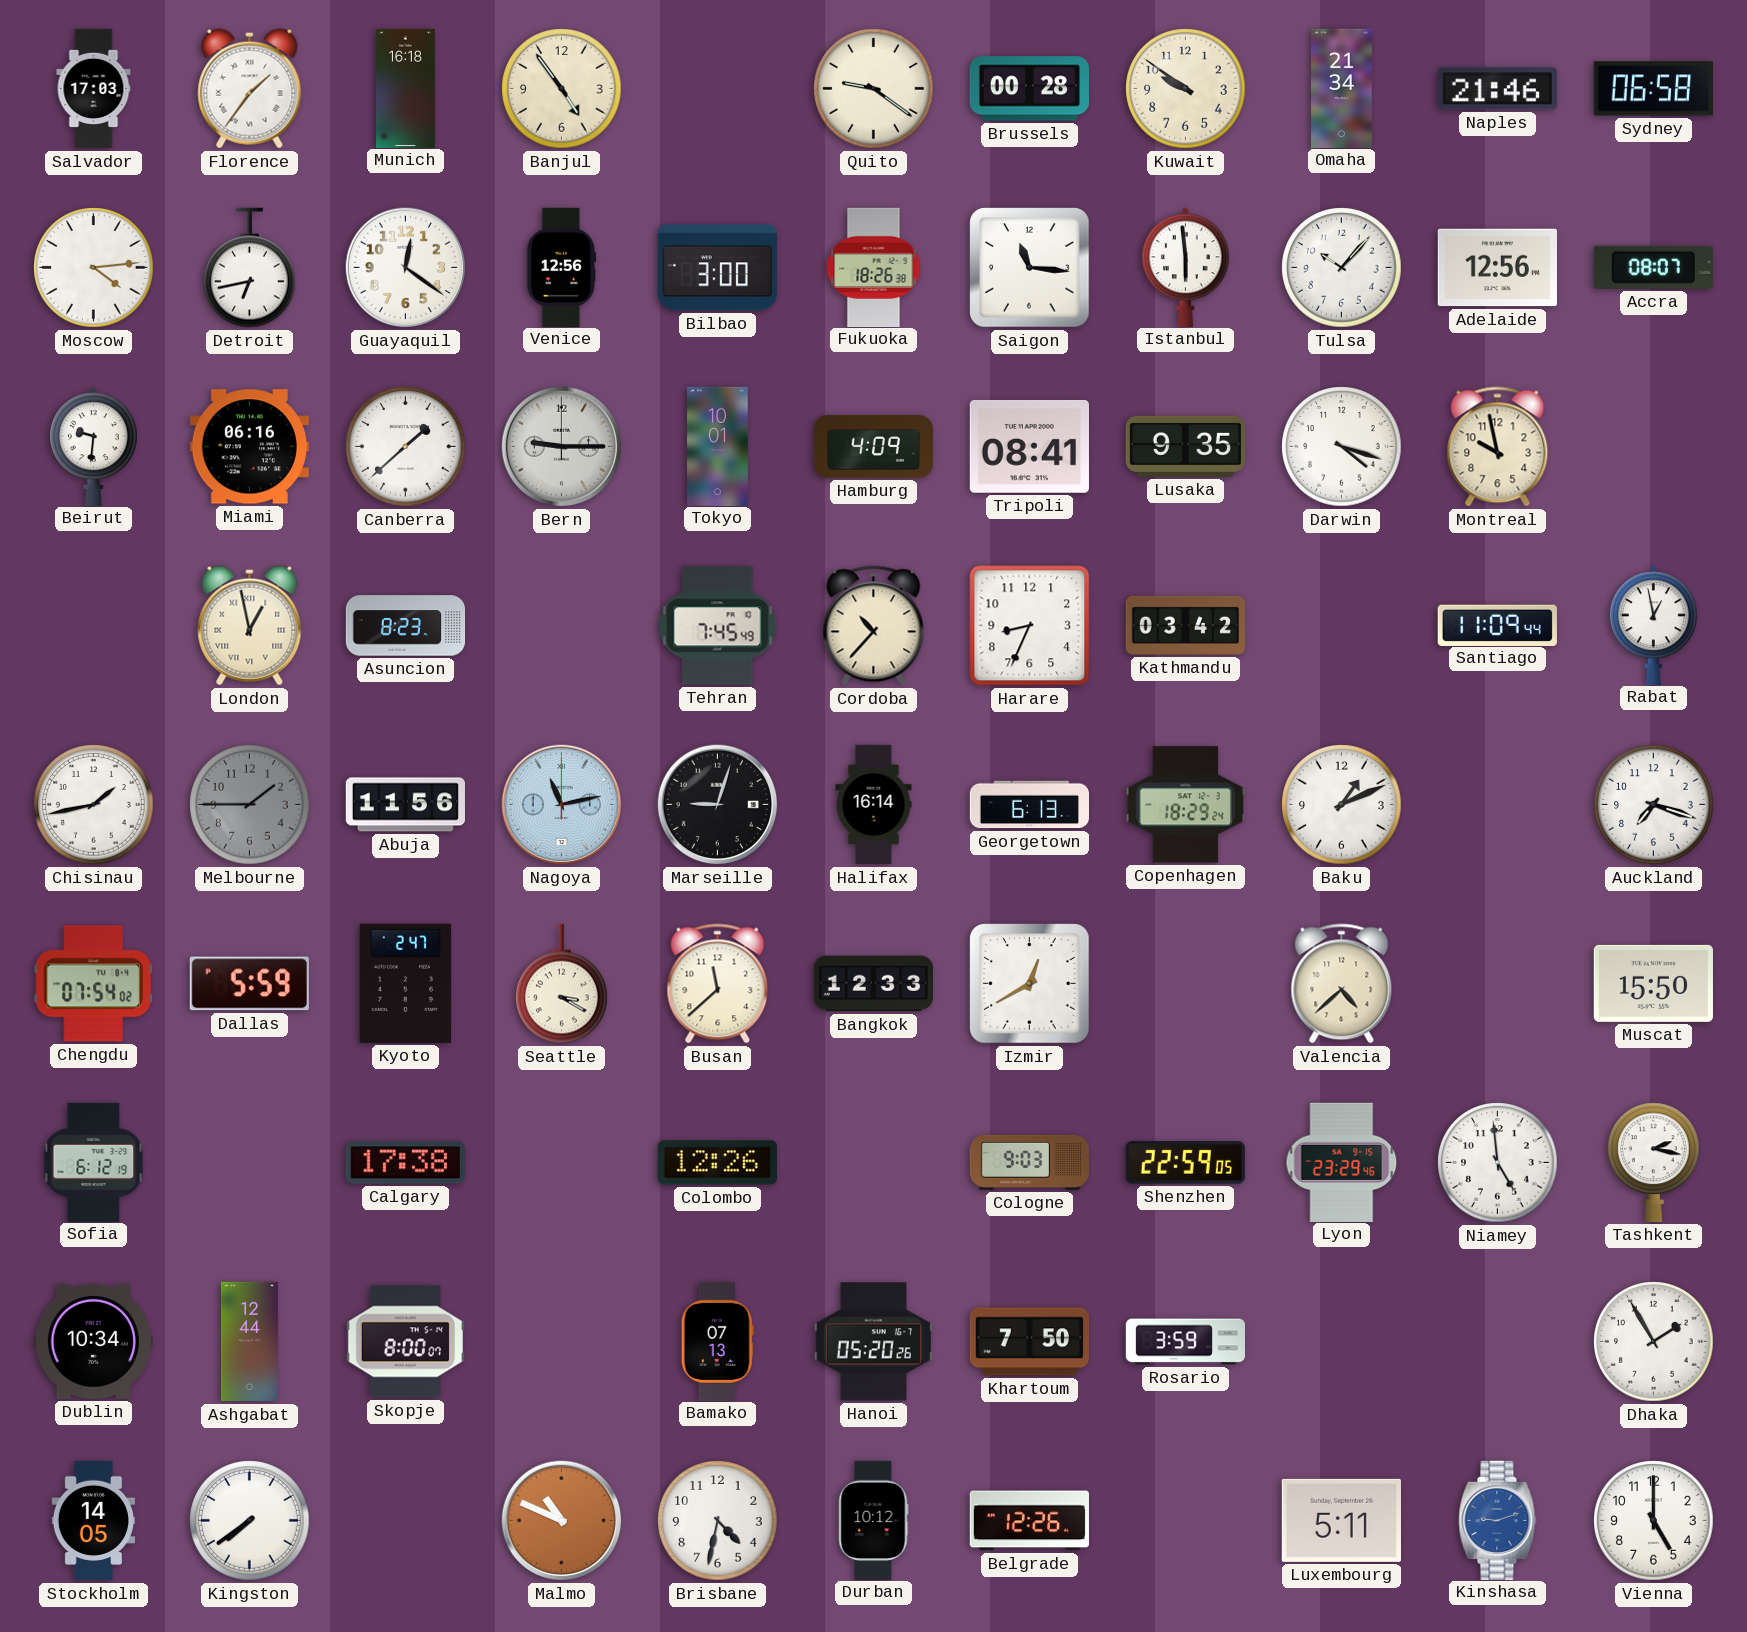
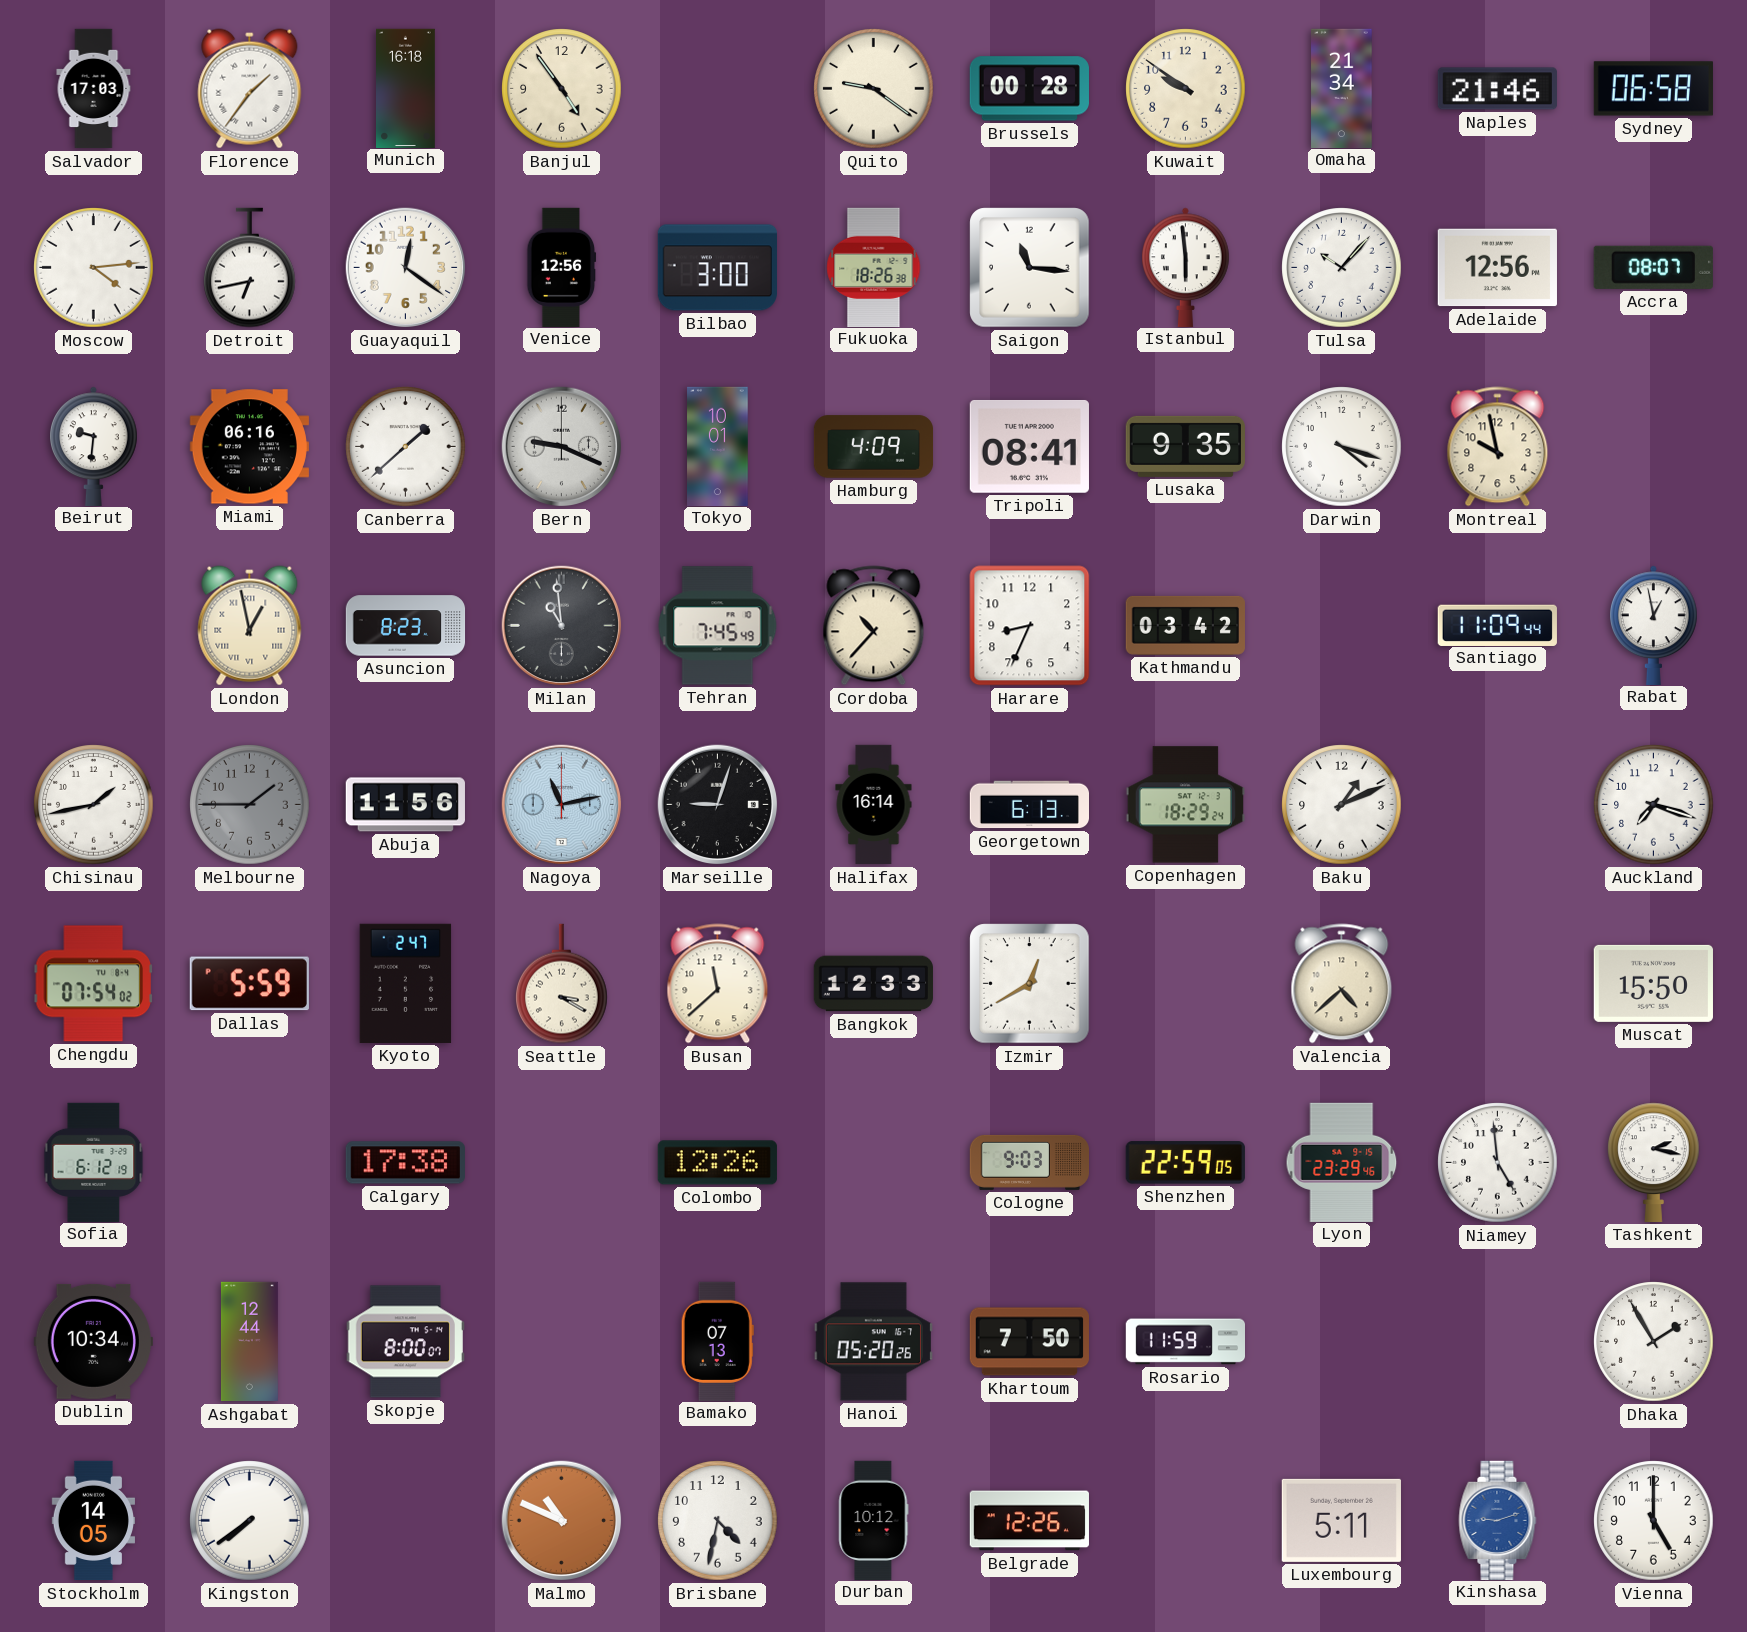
Bern: 9:15 -> 9:19 (562, 447)
Milan: none -> 10:59 (562, 626)
Rosario: 3:59 -> 11:59 (1185, 1342)
